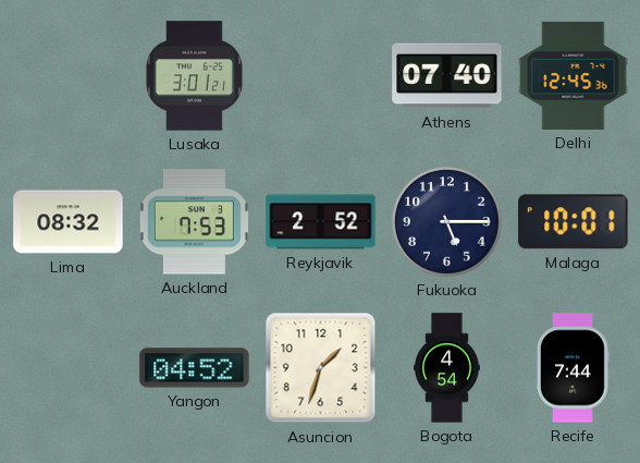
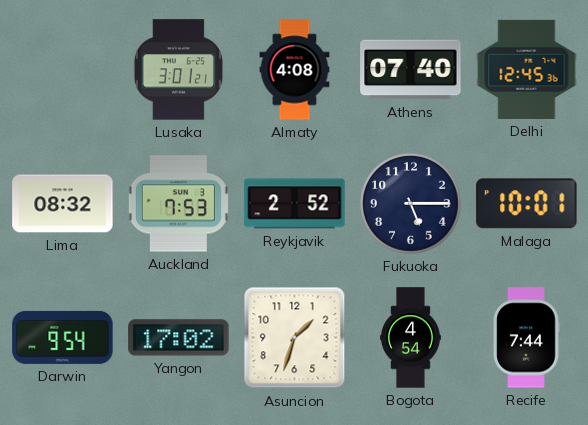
Almaty: none -> 4:08 (295, 70)
Darwin: none -> 9:54 (63, 337)
Yangon: 04:52 -> 17:02 (179, 338)
